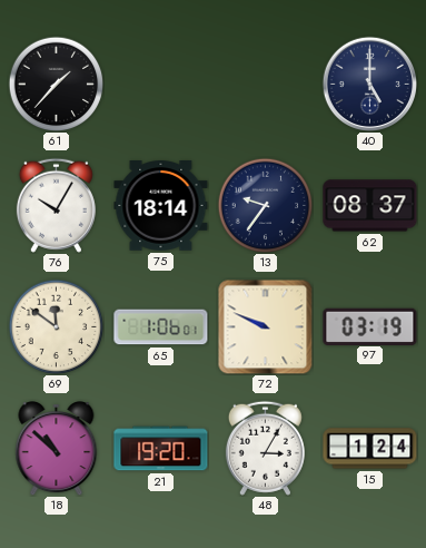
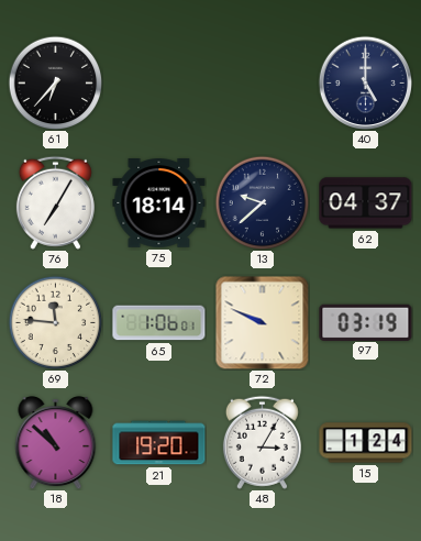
61: 1:37 -> 6:37 (55, 82)
76: 10:05 -> 7:05 (55, 202)
13: 9:36 -> 9:38 (262, 202)
62: 08:37 -> 04:37 (366, 203)
69: 11:51 -> 11:46 (55, 322)
